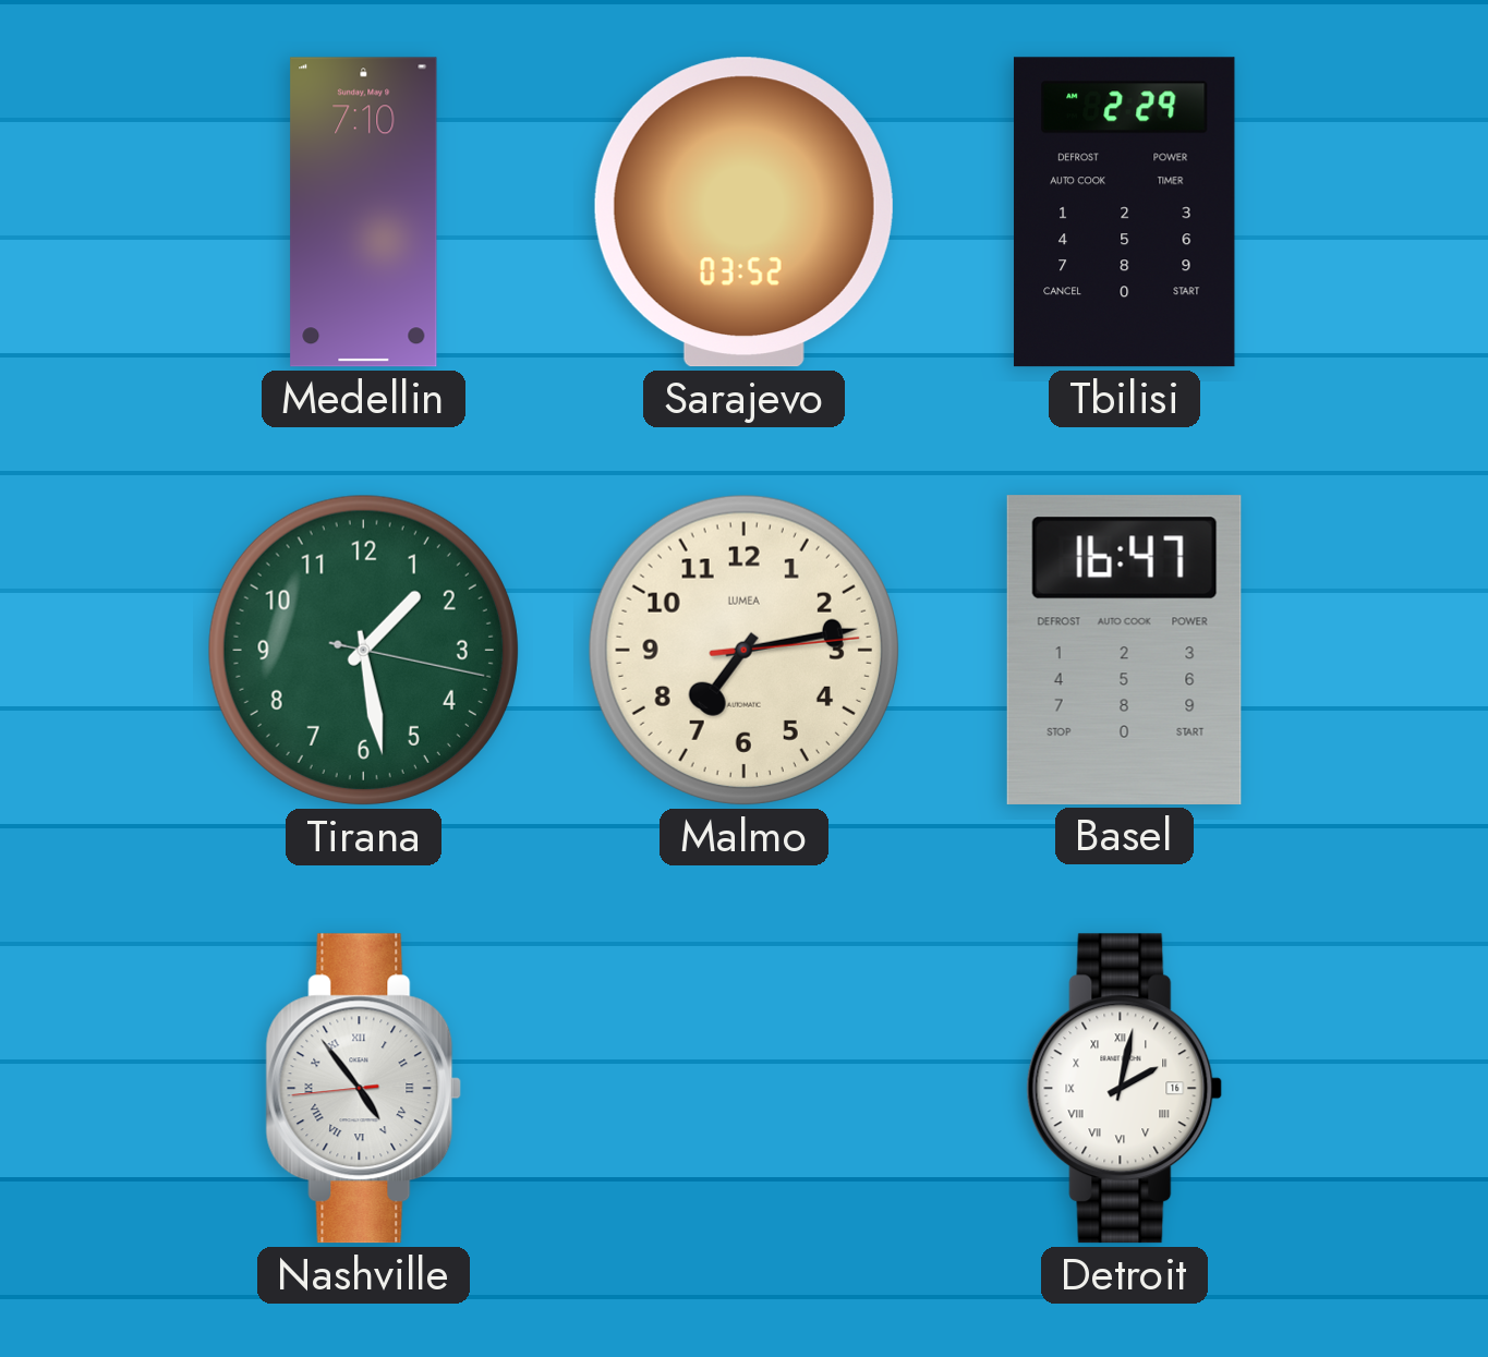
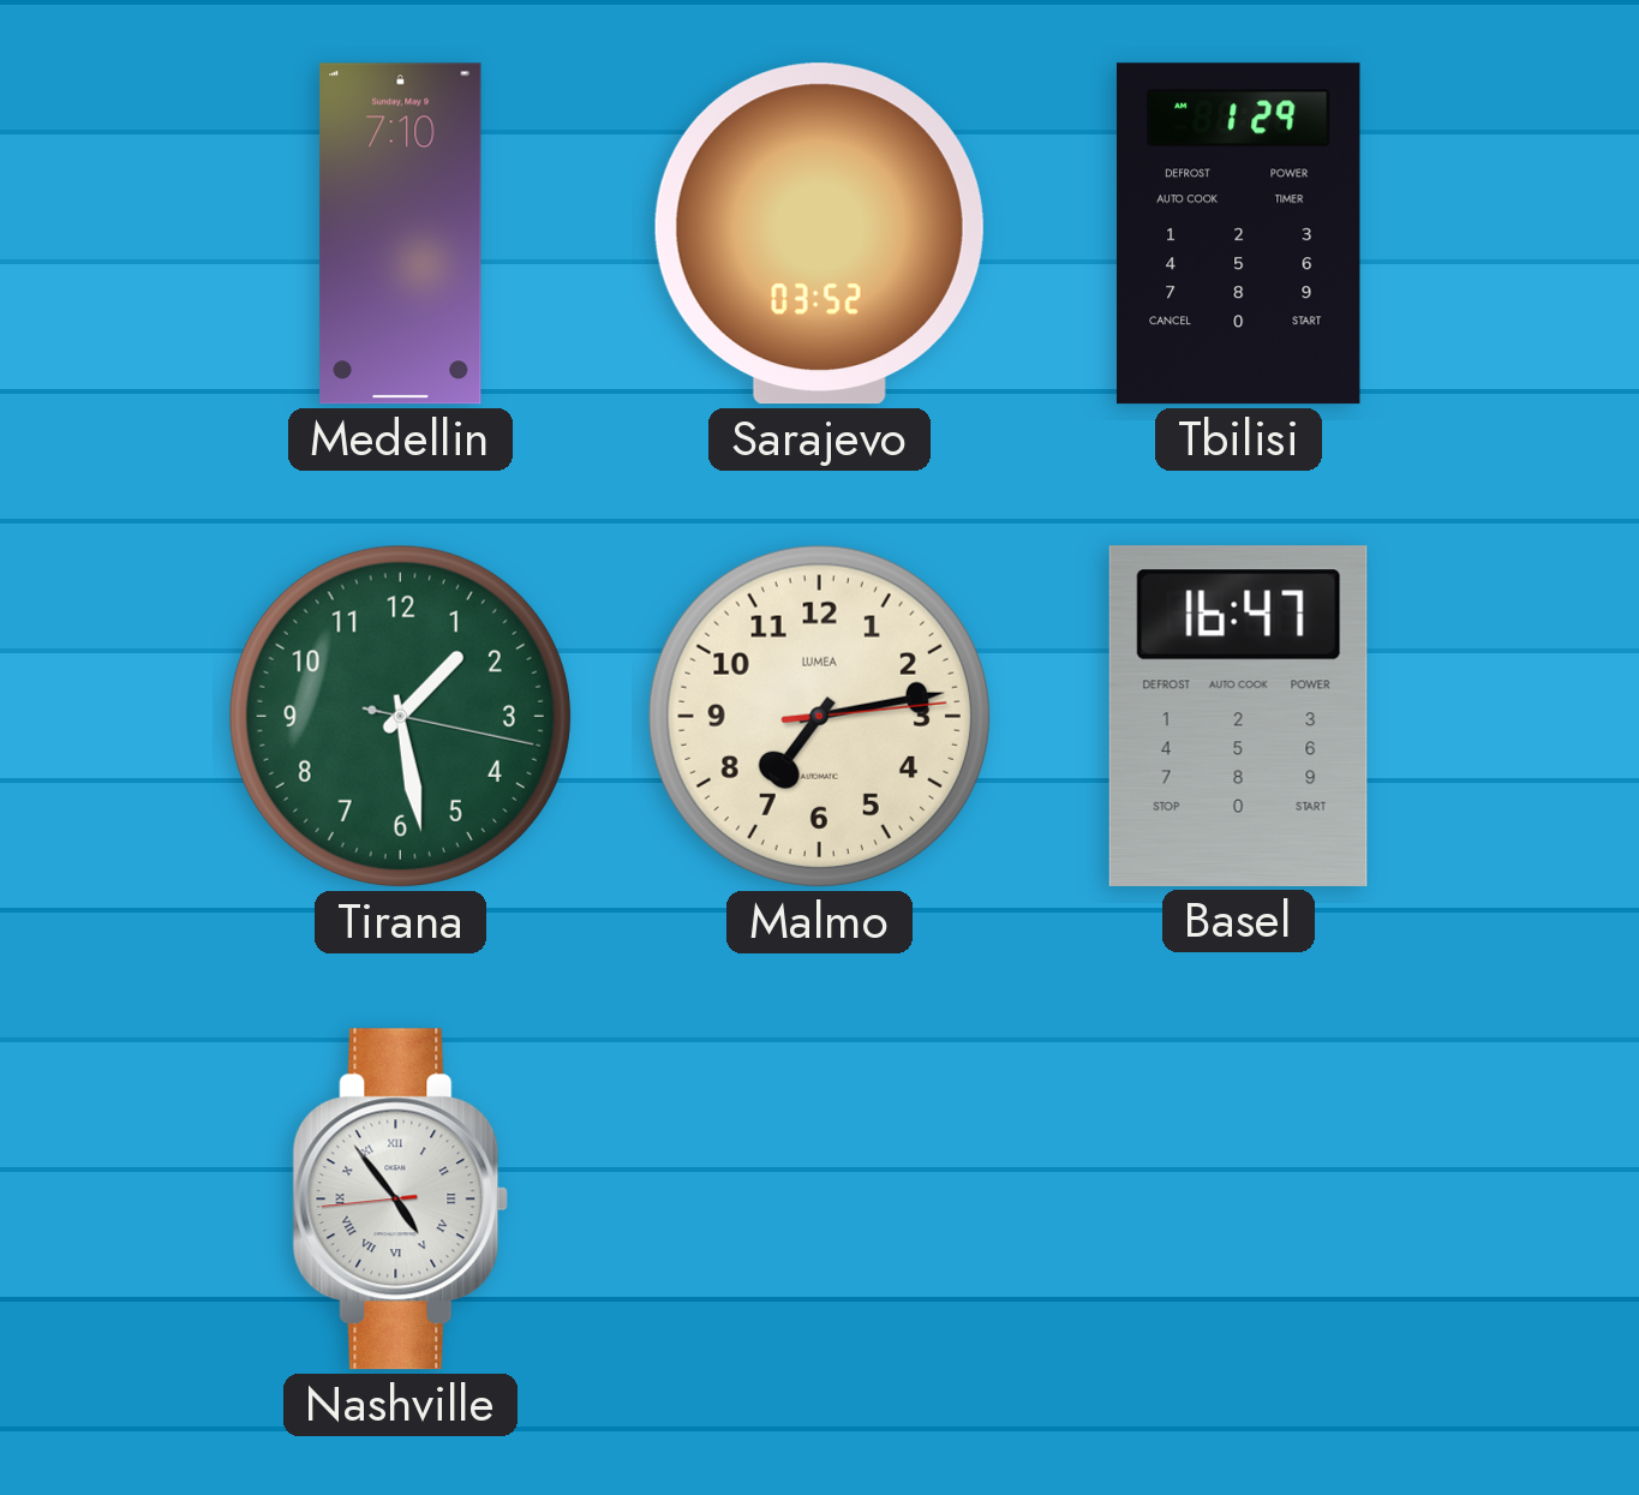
Tbilisi: 2:29 -> 1:29 (1238, 234)
Detroit: 2:02 -> none (1125, 1089)
